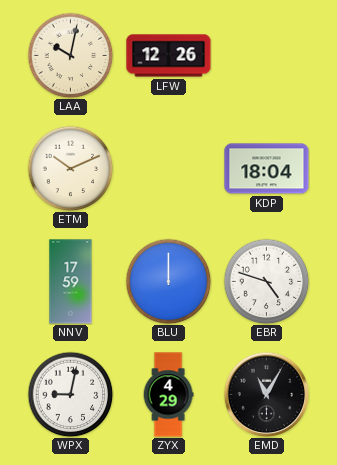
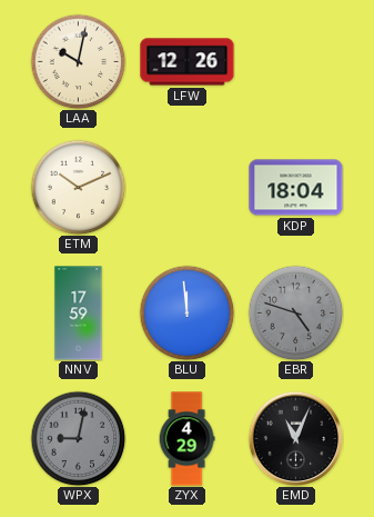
BLU: 12:00 -> 11:59 (186, 312)
EBR dial: white -> grey (295, 312)
WPX dial: white -> grey (78, 438)
EMD: 11:05 -> 11:04 (295, 438)
